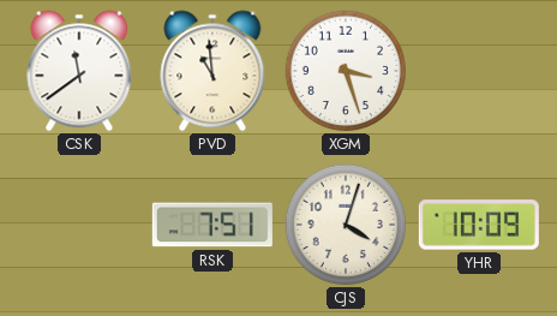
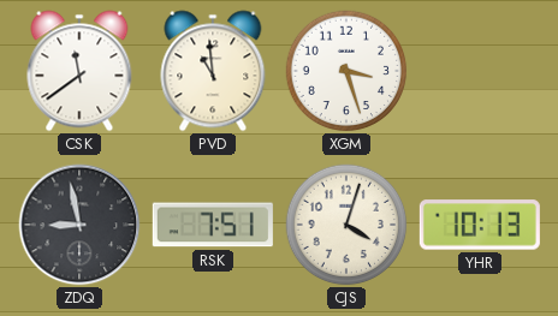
ZDQ: none -> 8:58 (79, 225)
YHR: 10:09 -> 10:13 (480, 225)
